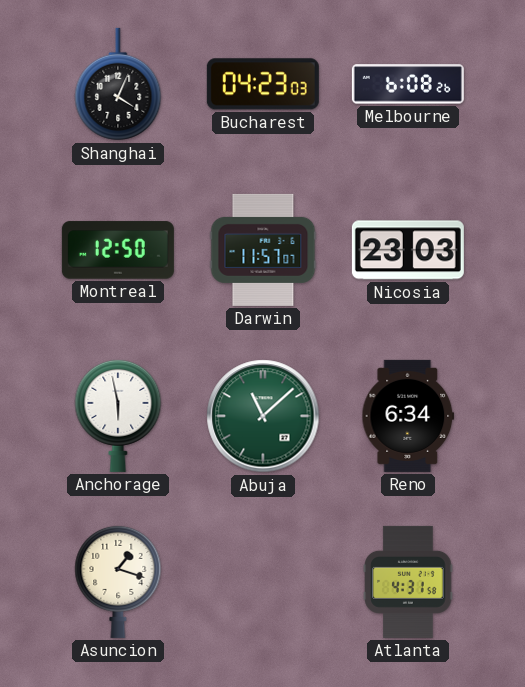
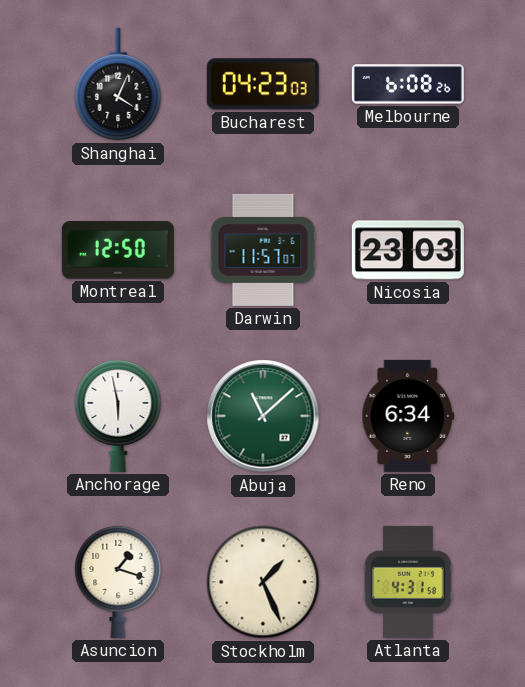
Stockholm: none -> 1:26 (263, 582)
